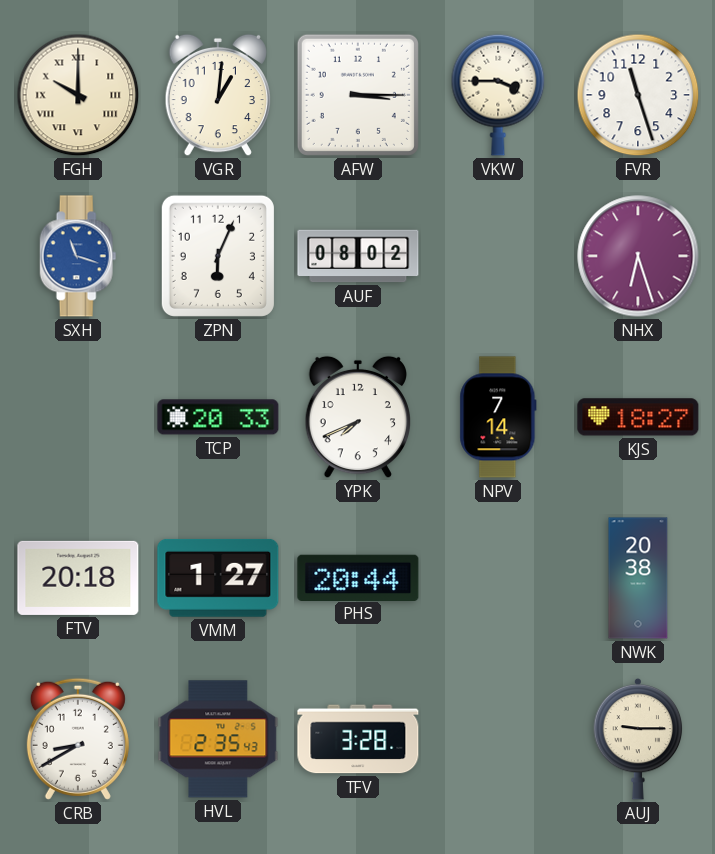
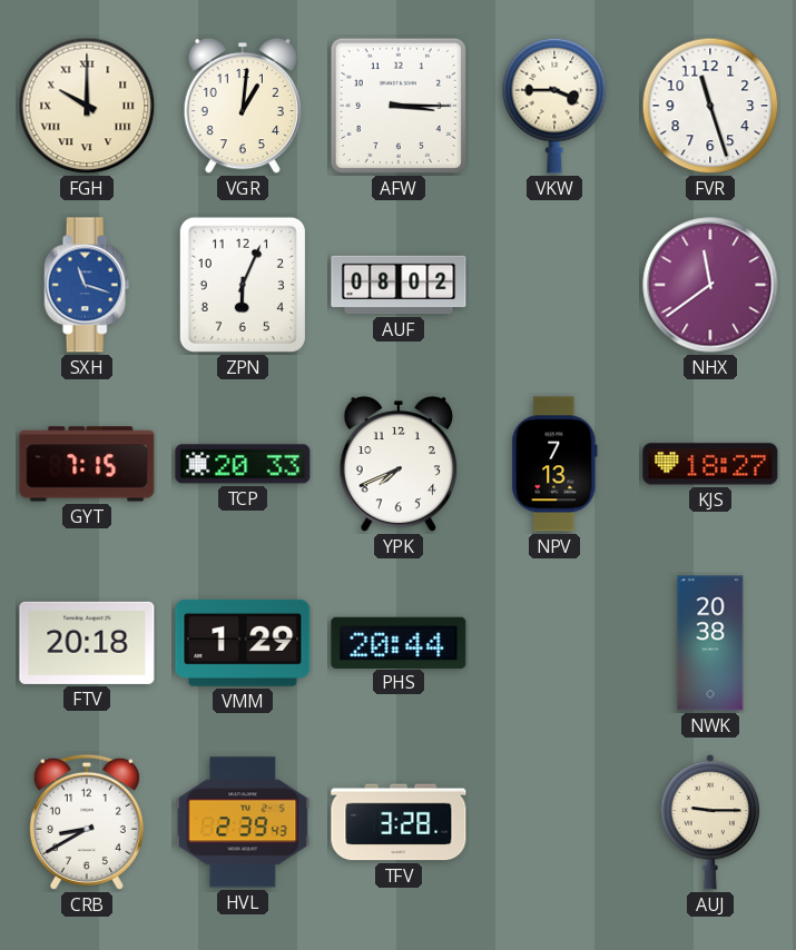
NHX: 6:27 -> 11:39 (710, 285)
GYT: none -> 7:15 (87, 464)
NPV: 7:14 -> 7:13 (554, 464)
VMM: 1:27 -> 1:29 (243, 643)
HVL: 2:35 -> 2:39 (243, 822)
